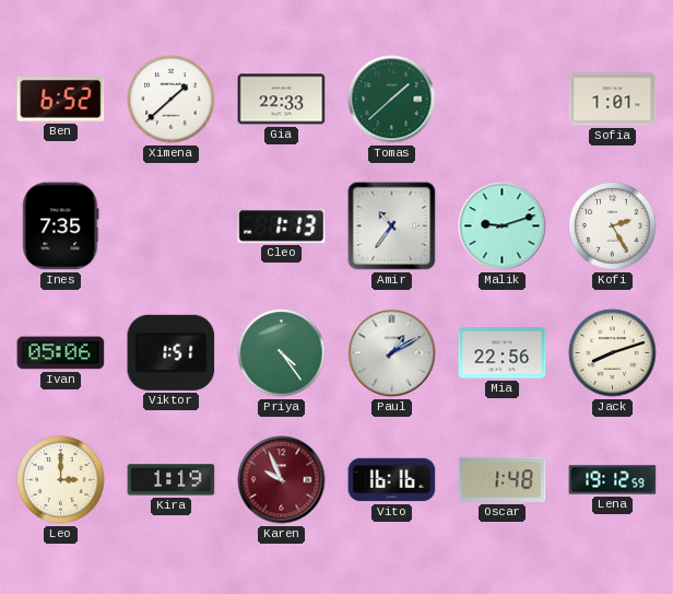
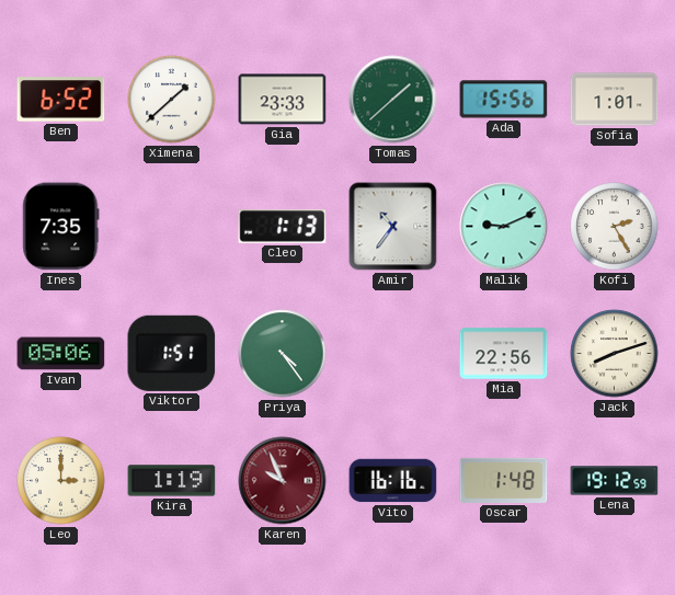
Gia: 22:33 -> 23:33 (283, 100)
Ada: none -> 15:56 (504, 100)
Malik: 9:12 -> 9:11 (504, 227)
Paul: 1:10 -> none (392, 353)
